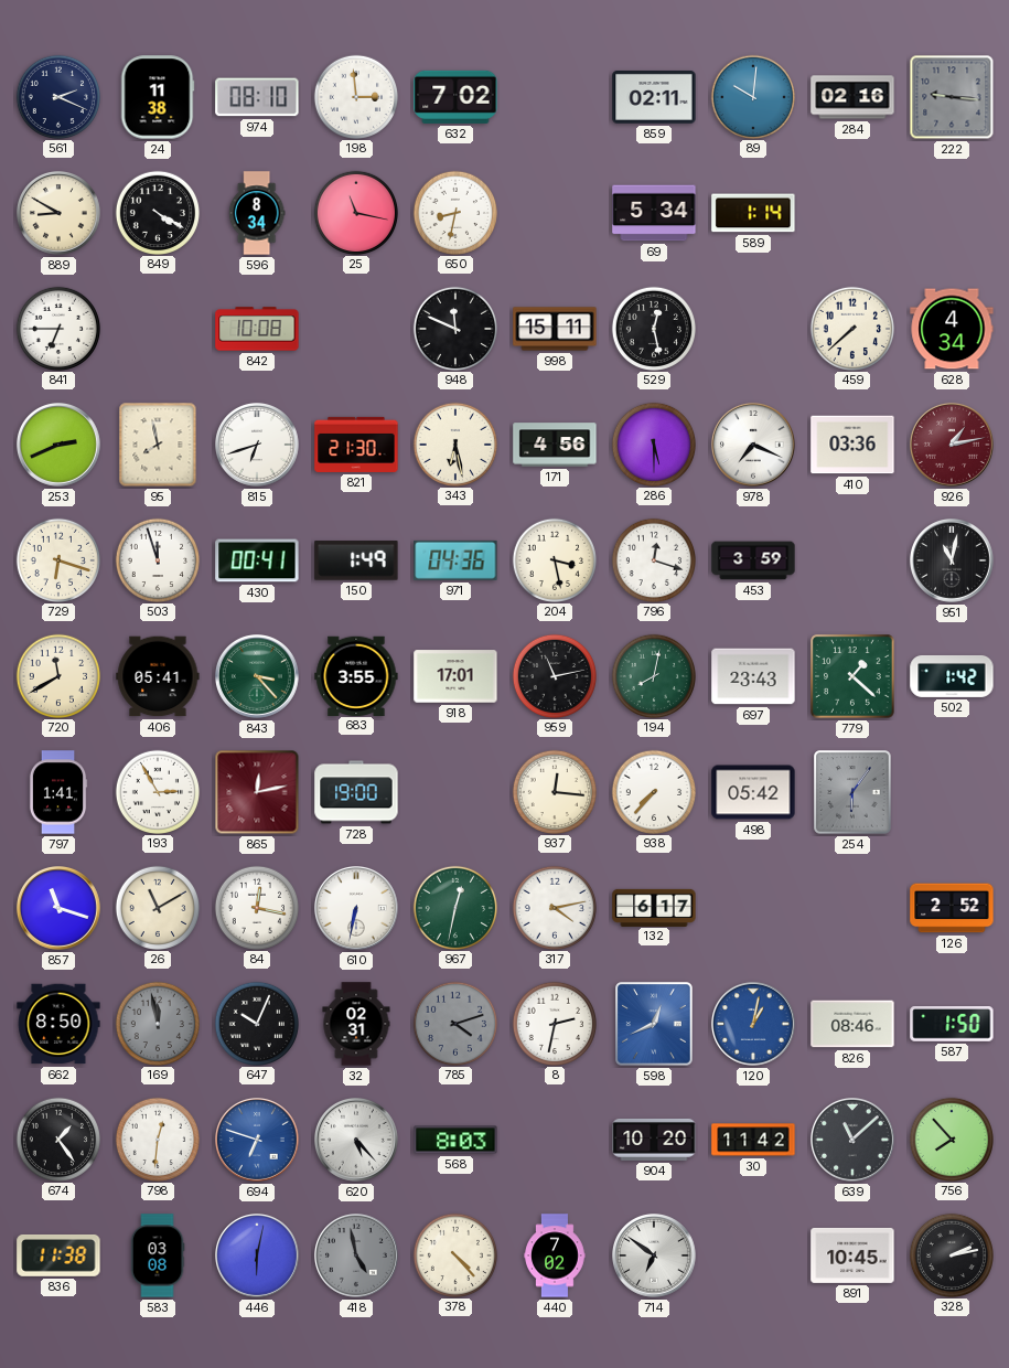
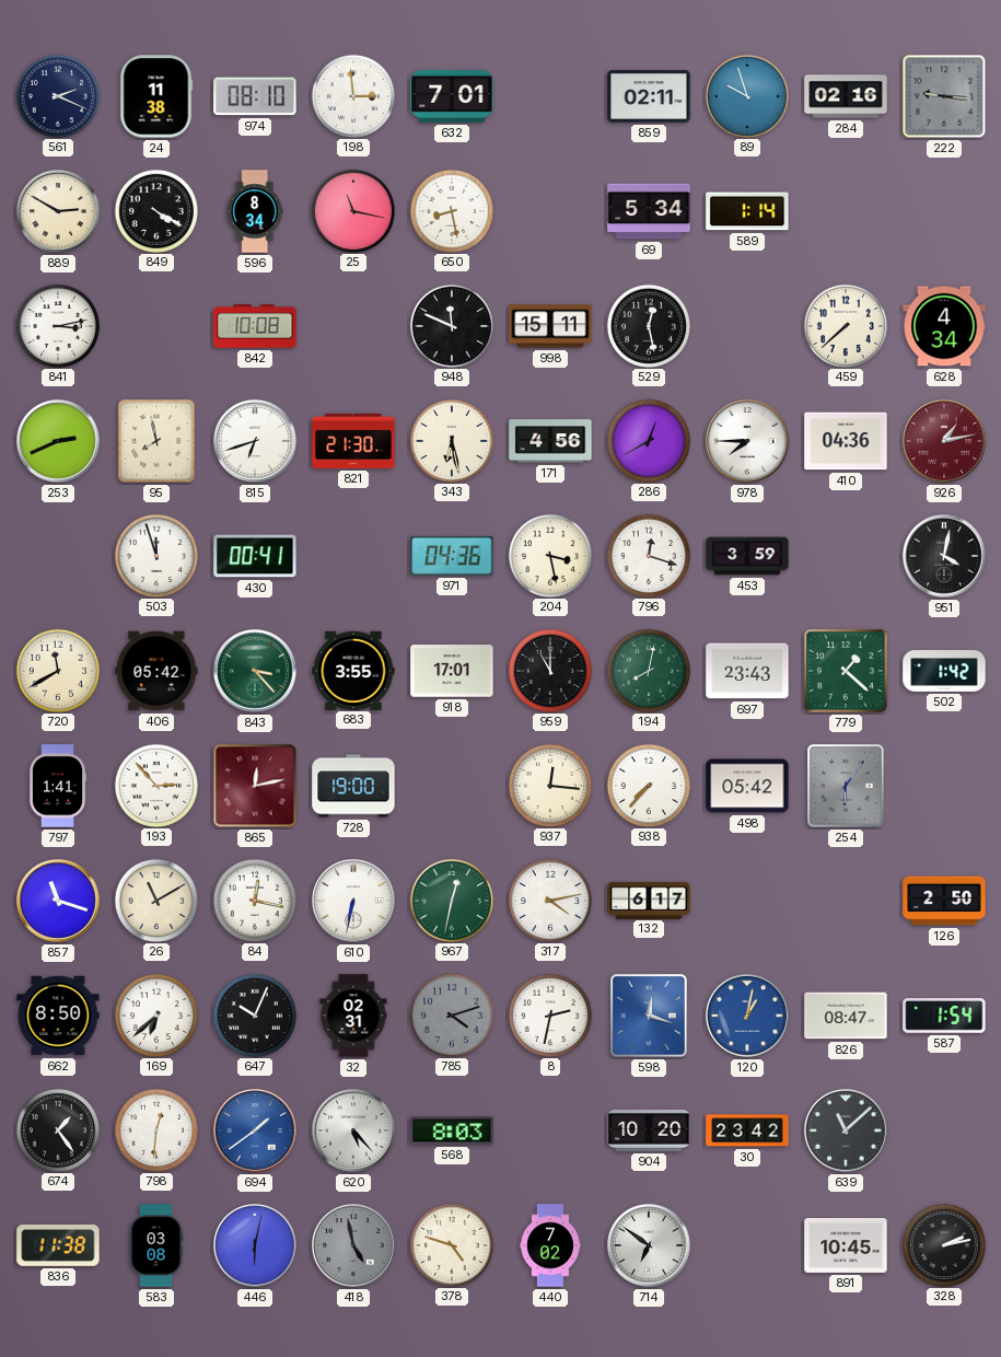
632: 7:02 -> 7:01 (452, 96)
89: 10:01 -> 9:57 (746, 95)
889: 8:50 -> 2:50 (59, 212)
650: 8:32 -> 8:28 (451, 210)
841: 6:45 -> 3:13 (57, 325)
286: 5:30 -> 12:40 (648, 440)
978: 7:19 -> 7:45 (748, 442)
410: 03:36 -> 04:36 (846, 441)
729: 6:18 -> none (57, 559)
150: 1:49 -> none (356, 560)
951: 11:02 -> 4:02 (945, 557)
406: 05:41 -> 05:42 (156, 671)
959: 11:13 -> 11:00 (549, 670)
193: 2:55 -> 2:53 (155, 785)
126: 2:52 -> 2:50 (944, 901)
169: 11:58 -> 6:38 (155, 1014)
169 dial: grey -> white (155, 1014)
598: 12:41 -> 12:18 (649, 1016)
826: 08:46 -> 08:47 (846, 1016)
587: 1:50 -> 1:54 (944, 1017)
694: 6:48 -> 1:39 (256, 1132)
30: 11:42 -> 23:42 (747, 1130)
756: 7:53 -> none (951, 1139)
378: 4:23 -> 4:48 (451, 1244)
